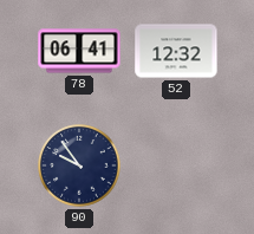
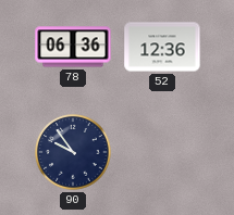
78: 06:41 -> 06:36 (73, 47)
52: 12:32 -> 12:36 (162, 47)
